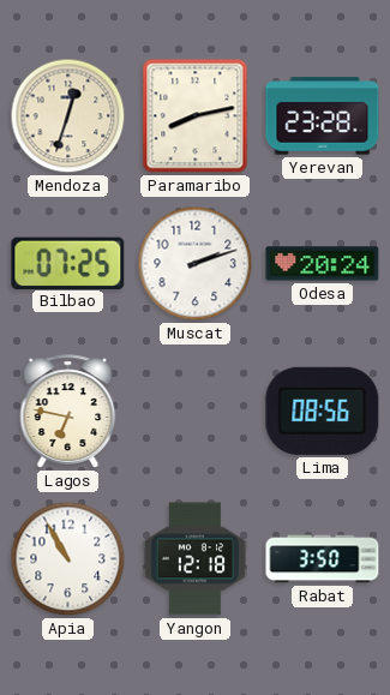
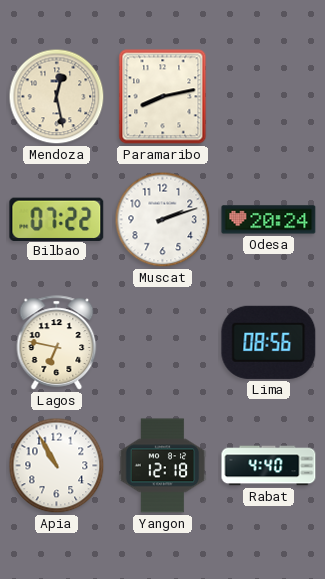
Mendoza: 12:33 -> 12:28 (57, 97)
Yerevan: 23:28 -> none (323, 116)
Bilbao: 07:25 -> 07:22 (57, 219)
Rabat: 3:50 -> 4:40 (269, 466)
